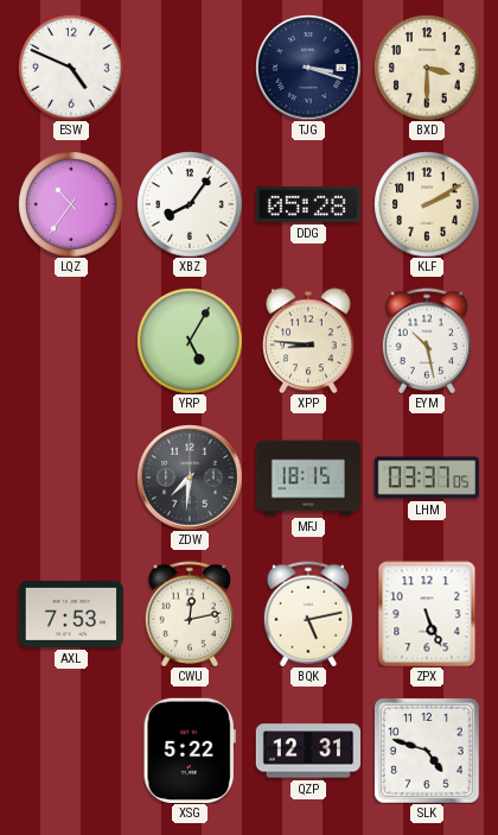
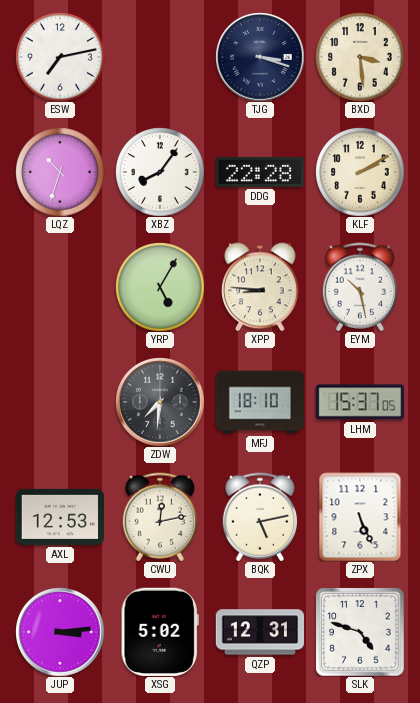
ESW: 4:49 -> 7:13 (60, 57)
BXD: 3:30 -> 3:29 (360, 57)
LQZ: 10:36 -> 10:33 (60, 172)
DDG: 05:28 -> 22:28 (259, 172)
MFJ: 18:15 -> 18:10 (260, 402)
LHM: 03:37 -> 15:37 (359, 402)
AXL: 7:53 -> 12:53 (59, 517)
JUP: none -> 3:14 (60, 632)
XSG: 5:22 -> 5:02 (160, 632)
